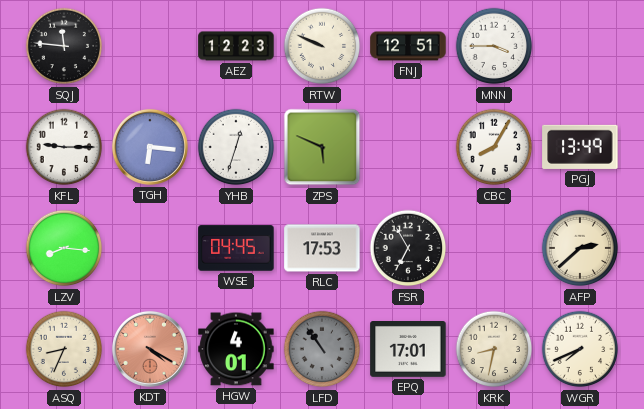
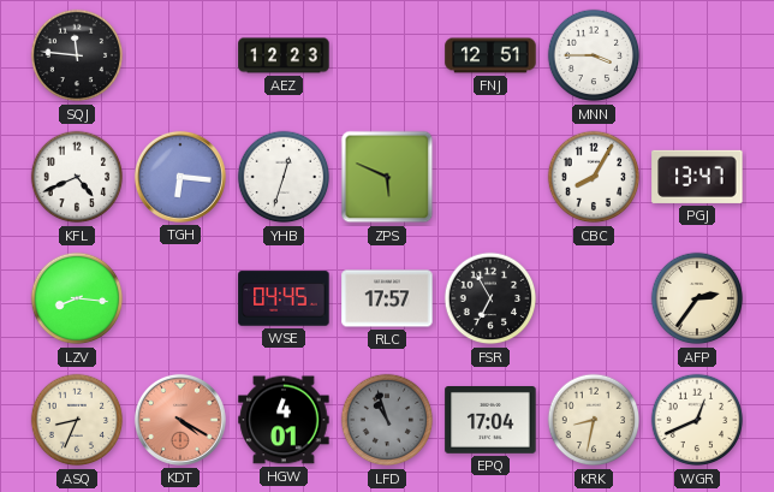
RTW: 9:49 -> none (322, 46)
KFL: 9:15 -> 4:41 (77, 177)
PGJ: 13:49 -> 13:47 (697, 177)
RLC: 17:53 -> 17:57 (387, 298)
AFP: 2:38 -> 2:36 (697, 298)
LFD: 10:54 -> 10:57 (387, 420)
EPQ: 17:01 -> 17:04 (490, 421)
WGR: 7:41 -> 12:41 (697, 420)
